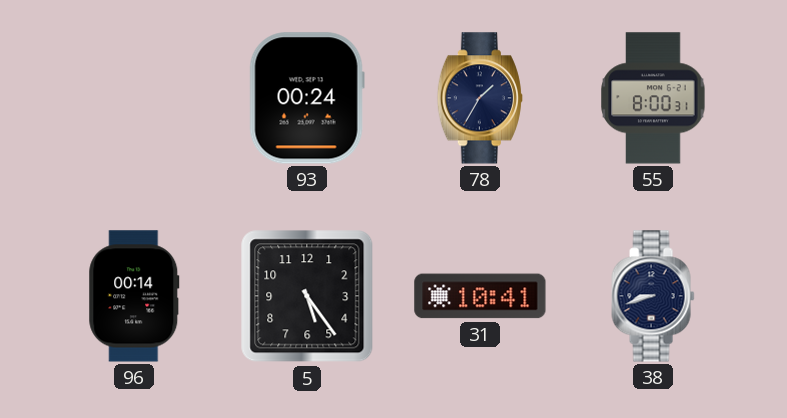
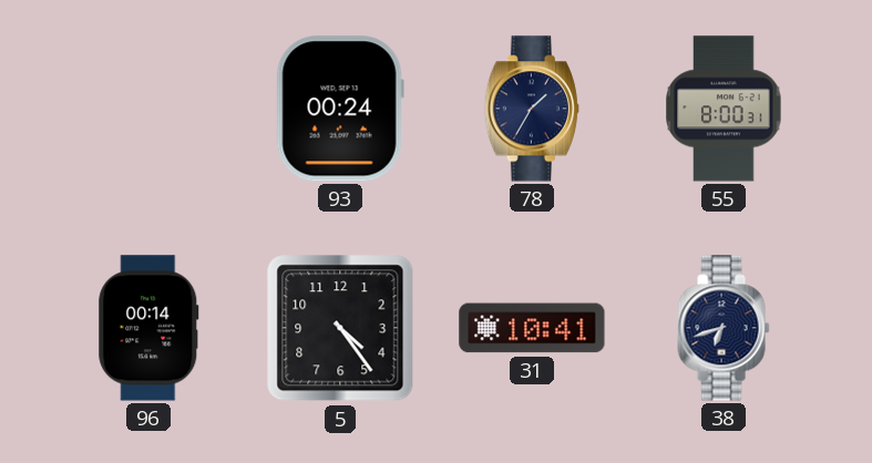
5: 5:24 -> 4:24 (340, 328)
38: 8:42 -> 6:42 (724, 328)
